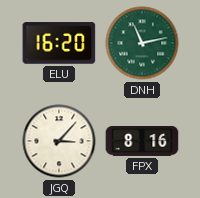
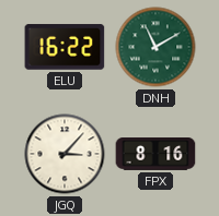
ELU: 16:20 -> 16:22 (65, 47)
DNH: 11:13 -> 11:10 (155, 47)
